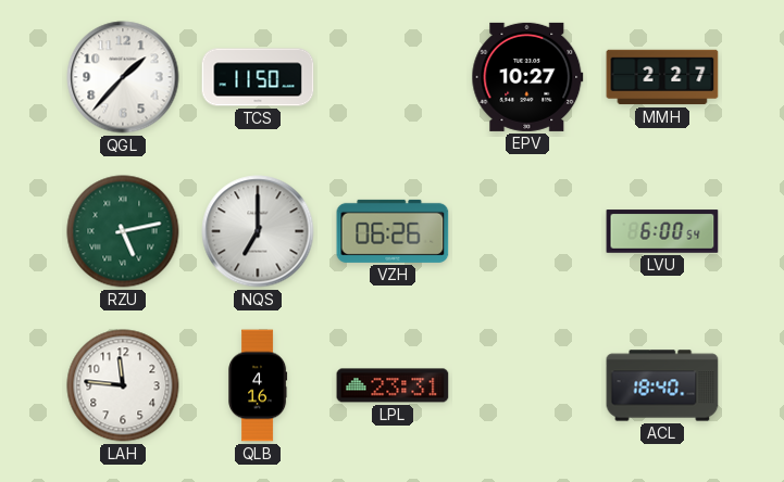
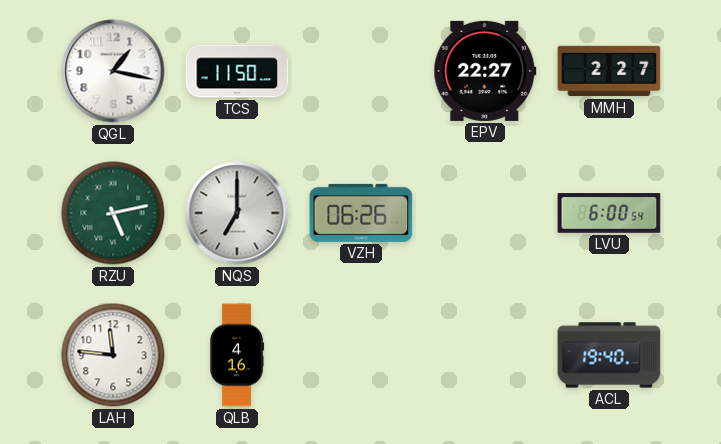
QGL: 1:37 -> 1:17 (113, 71)
EPV: 10:27 -> 22:27 (485, 71)
LPL: 23:31 -> none (393, 385)
ACL: 18:40 -> 19:40 (609, 355)
